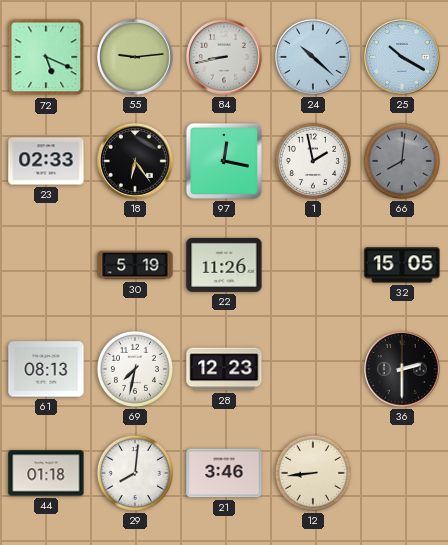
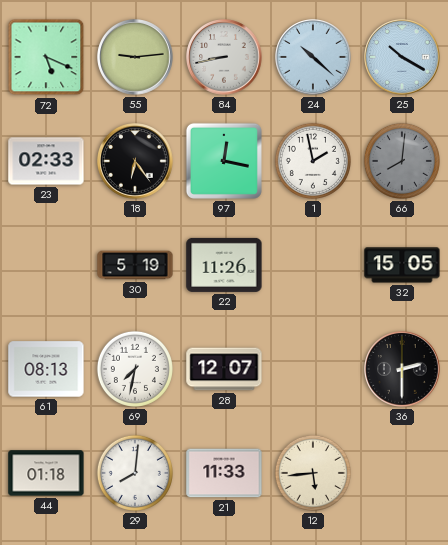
28: 12:23 -> 12:07 (224, 369)
21: 3:46 -> 11:33 (224, 473)
12: 8:44 -> 5:44 (313, 473)
